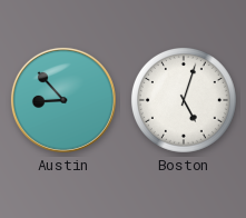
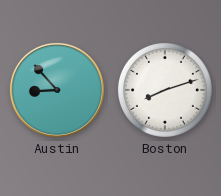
Boston: 5:03 -> 8:12 (165, 90)
